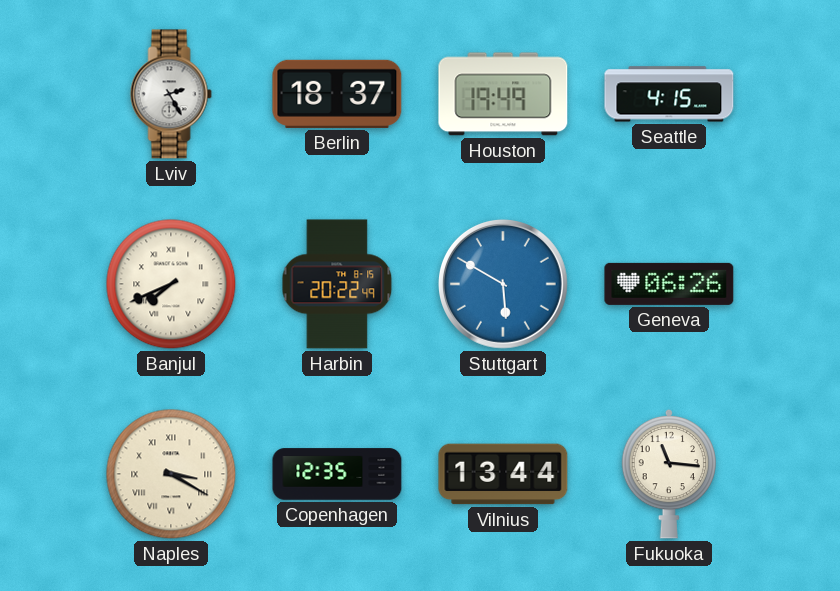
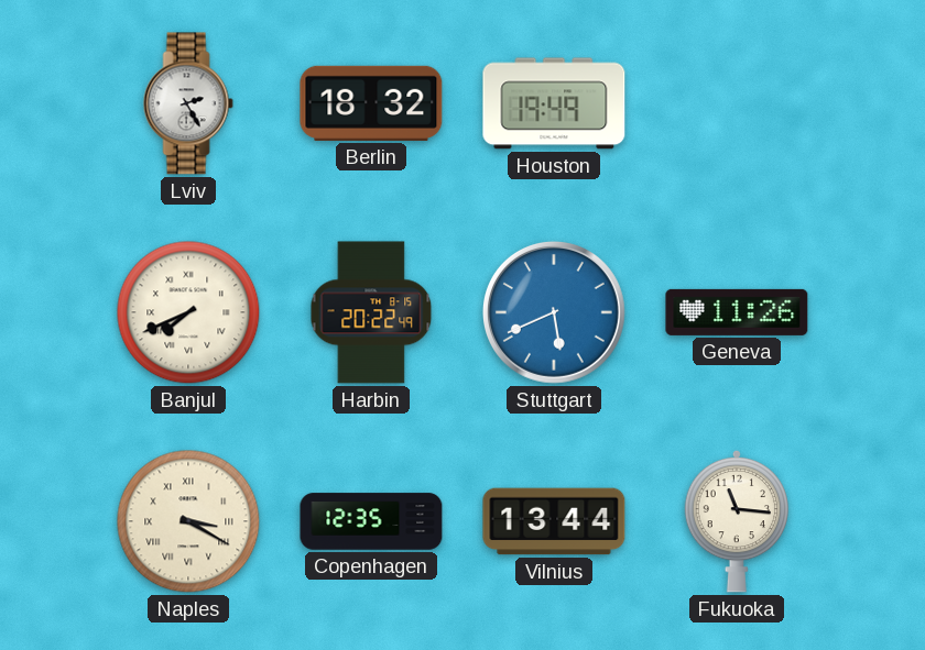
Berlin: 18:37 -> 18:32 (371, 103)
Seattle: 4:15 -> none (669, 94)
Stuttgart: 5:50 -> 5:41 (554, 312)
Geneva: 06:26 -> 11:26 (737, 312)
